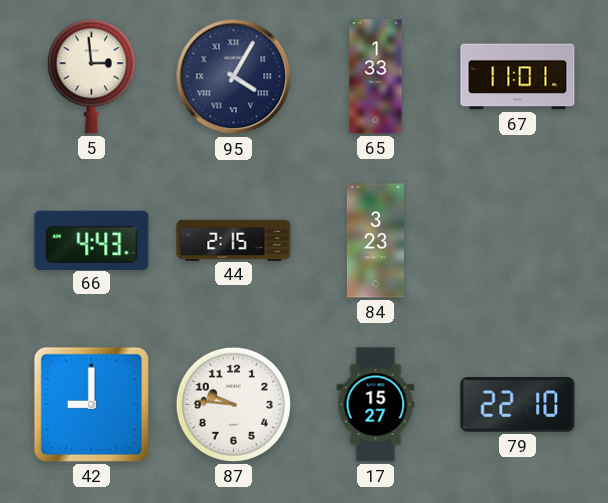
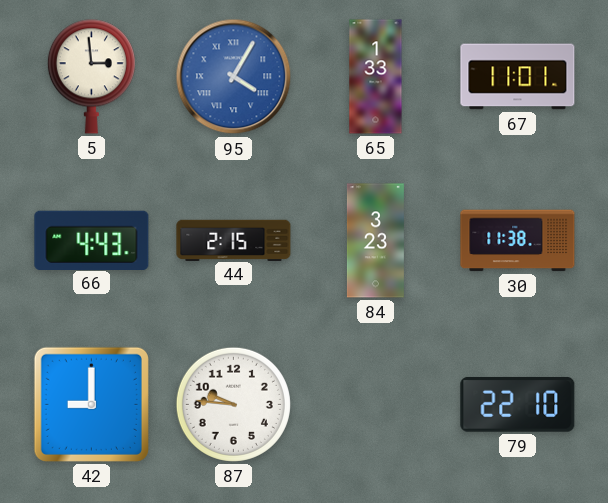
95 dial: navy -> blue (234, 77)
30: none -> 11:38 (518, 241)
17: 15:27 -> none (376, 405)
